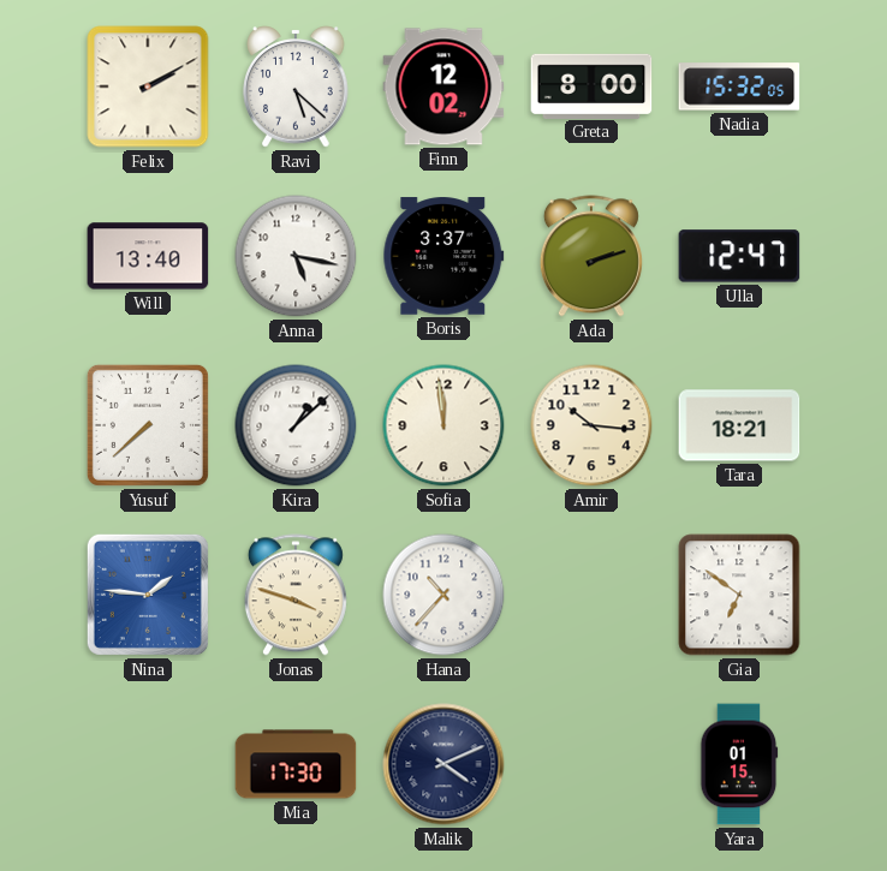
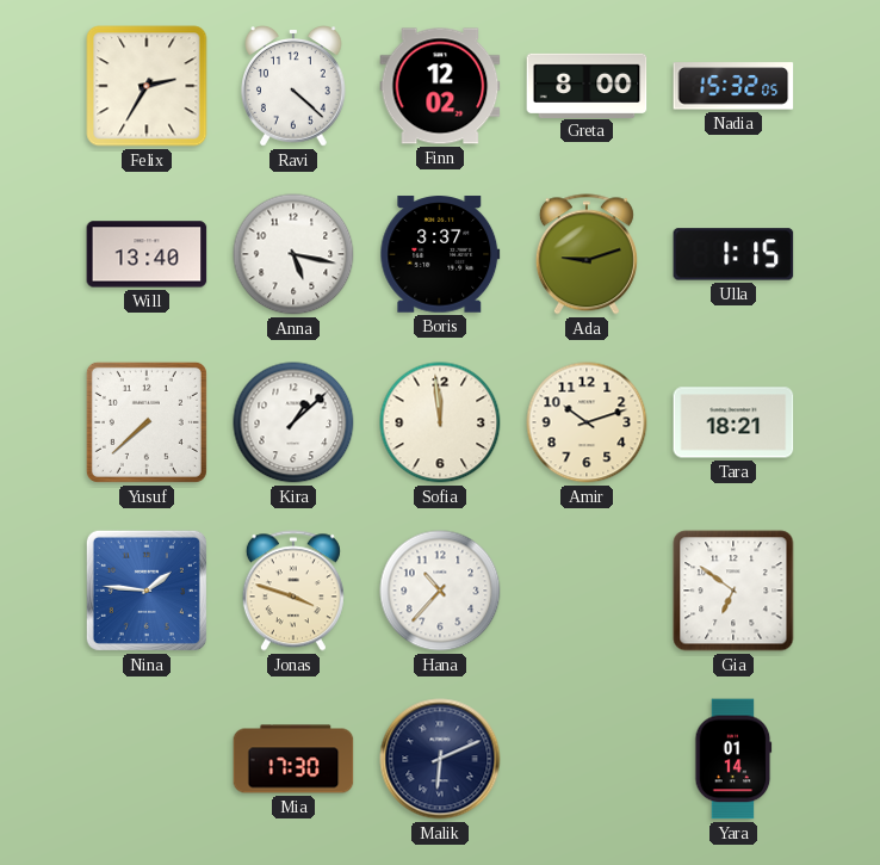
Felix: 2:10 -> 2:35 (147, 86)
Ravi: 5:22 -> 4:22 (295, 86)
Ada: 2:12 -> 9:12 (587, 254)
Ulla: 12:47 -> 1:15 (733, 254)
Amir: 10:16 -> 10:12 (587, 422)
Malik: 4:11 -> 6:11 (440, 759)
Yara: 01:15 -> 01:14 (733, 759)
